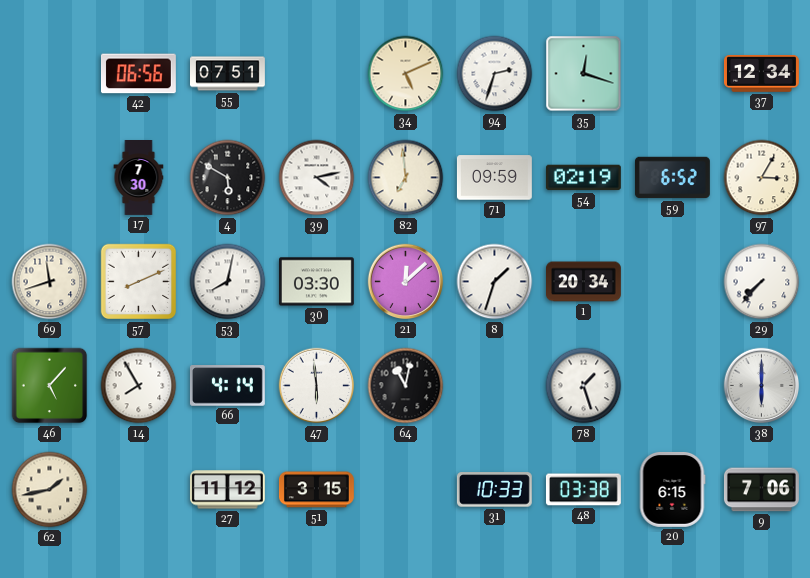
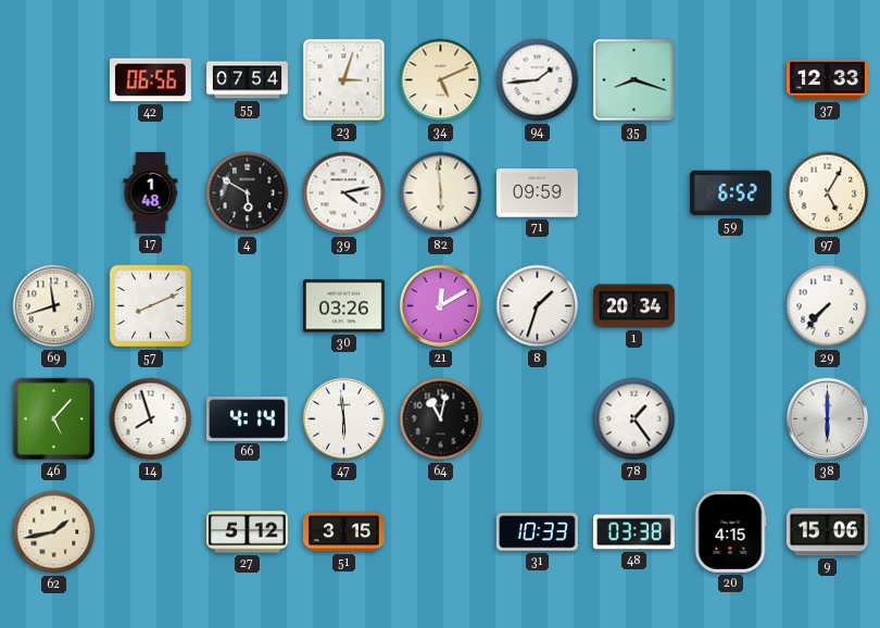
55: 07:51 -> 07:54 (248, 80)
23: none -> 3:03 (344, 80)
94: 2:33 -> 1:44 (538, 80)
35: 12:18 -> 8:18 (634, 80)
37: 12:34 -> 12:33 (828, 80)
17: 7:30 -> 1:48 (151, 193)
82: 6:59 -> 5:59 (441, 193)
54: 02:19 -> none (583, 178)
97: 3:05 -> 5:05 (828, 193)
53: 8:02 -> none (228, 282)
30: 03:30 -> 03:26 (343, 306)
21: 12:08 -> 12:10 (441, 306)
14: 7:55 -> 7:57 (151, 419)
78: 1:27 -> 1:24 (634, 419)
27: 11:12 -> 5:12 (247, 532)
20: 6:15 -> 4:15 (730, 531)
9: 7:06 -> 15:06 (827, 532)
